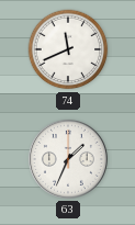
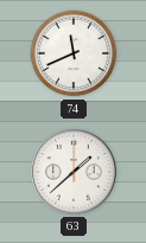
63: 1:34 -> 1:38 (74, 172)
